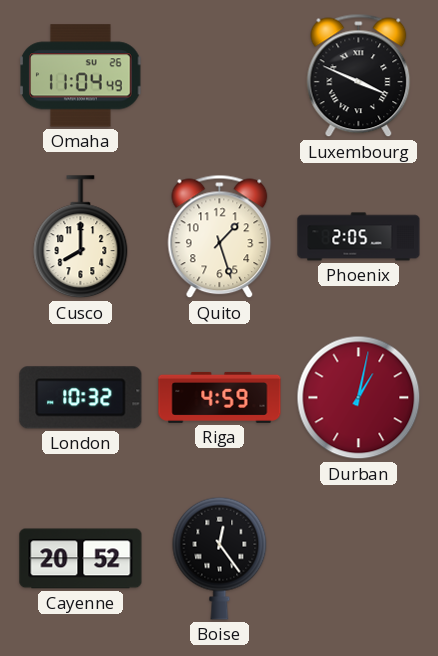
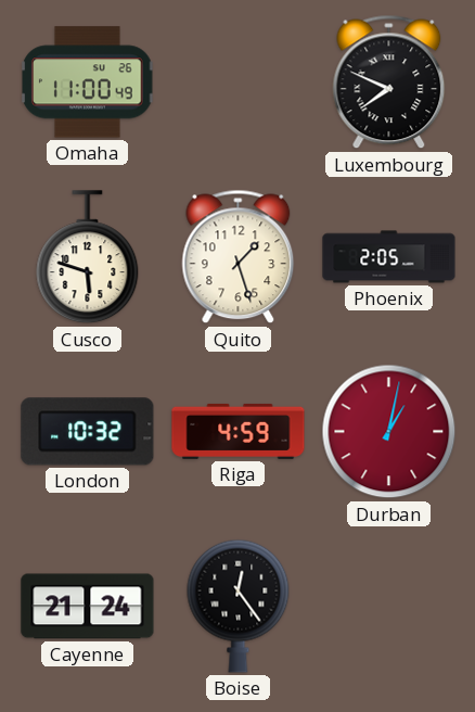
Omaha: 11:04 -> 11:00 (88, 82)
Luxembourg: 3:49 -> 7:49 (389, 82)
Cusco: 8:00 -> 5:48 (88, 257)
Cayenne: 20:52 -> 21:24 (88, 607)
